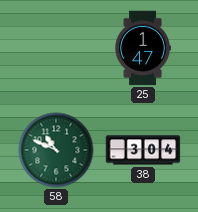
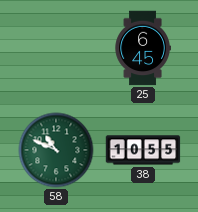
25: 1:47 -> 6:45 (143, 48)
38: 3:04 -> 10:55 (143, 150)
